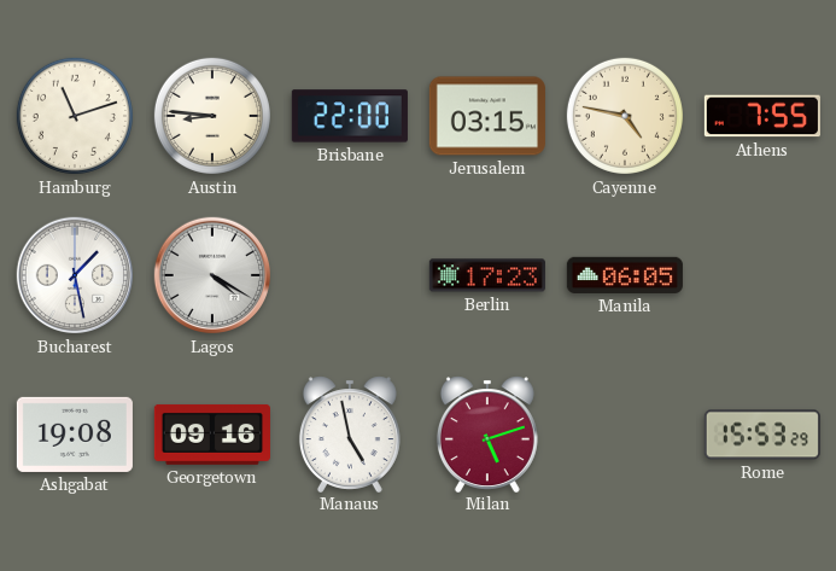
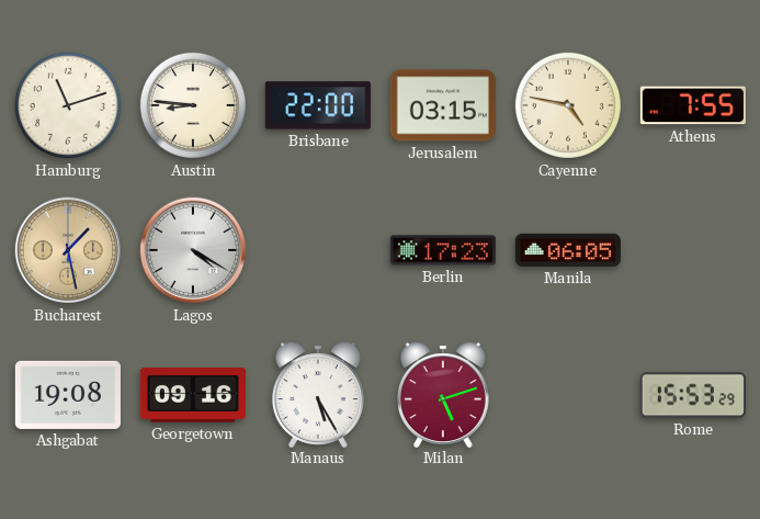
Bucharest dial: white -> champagne (68, 250)
Manaus: 4:58 -> 5:25 (318, 394)
